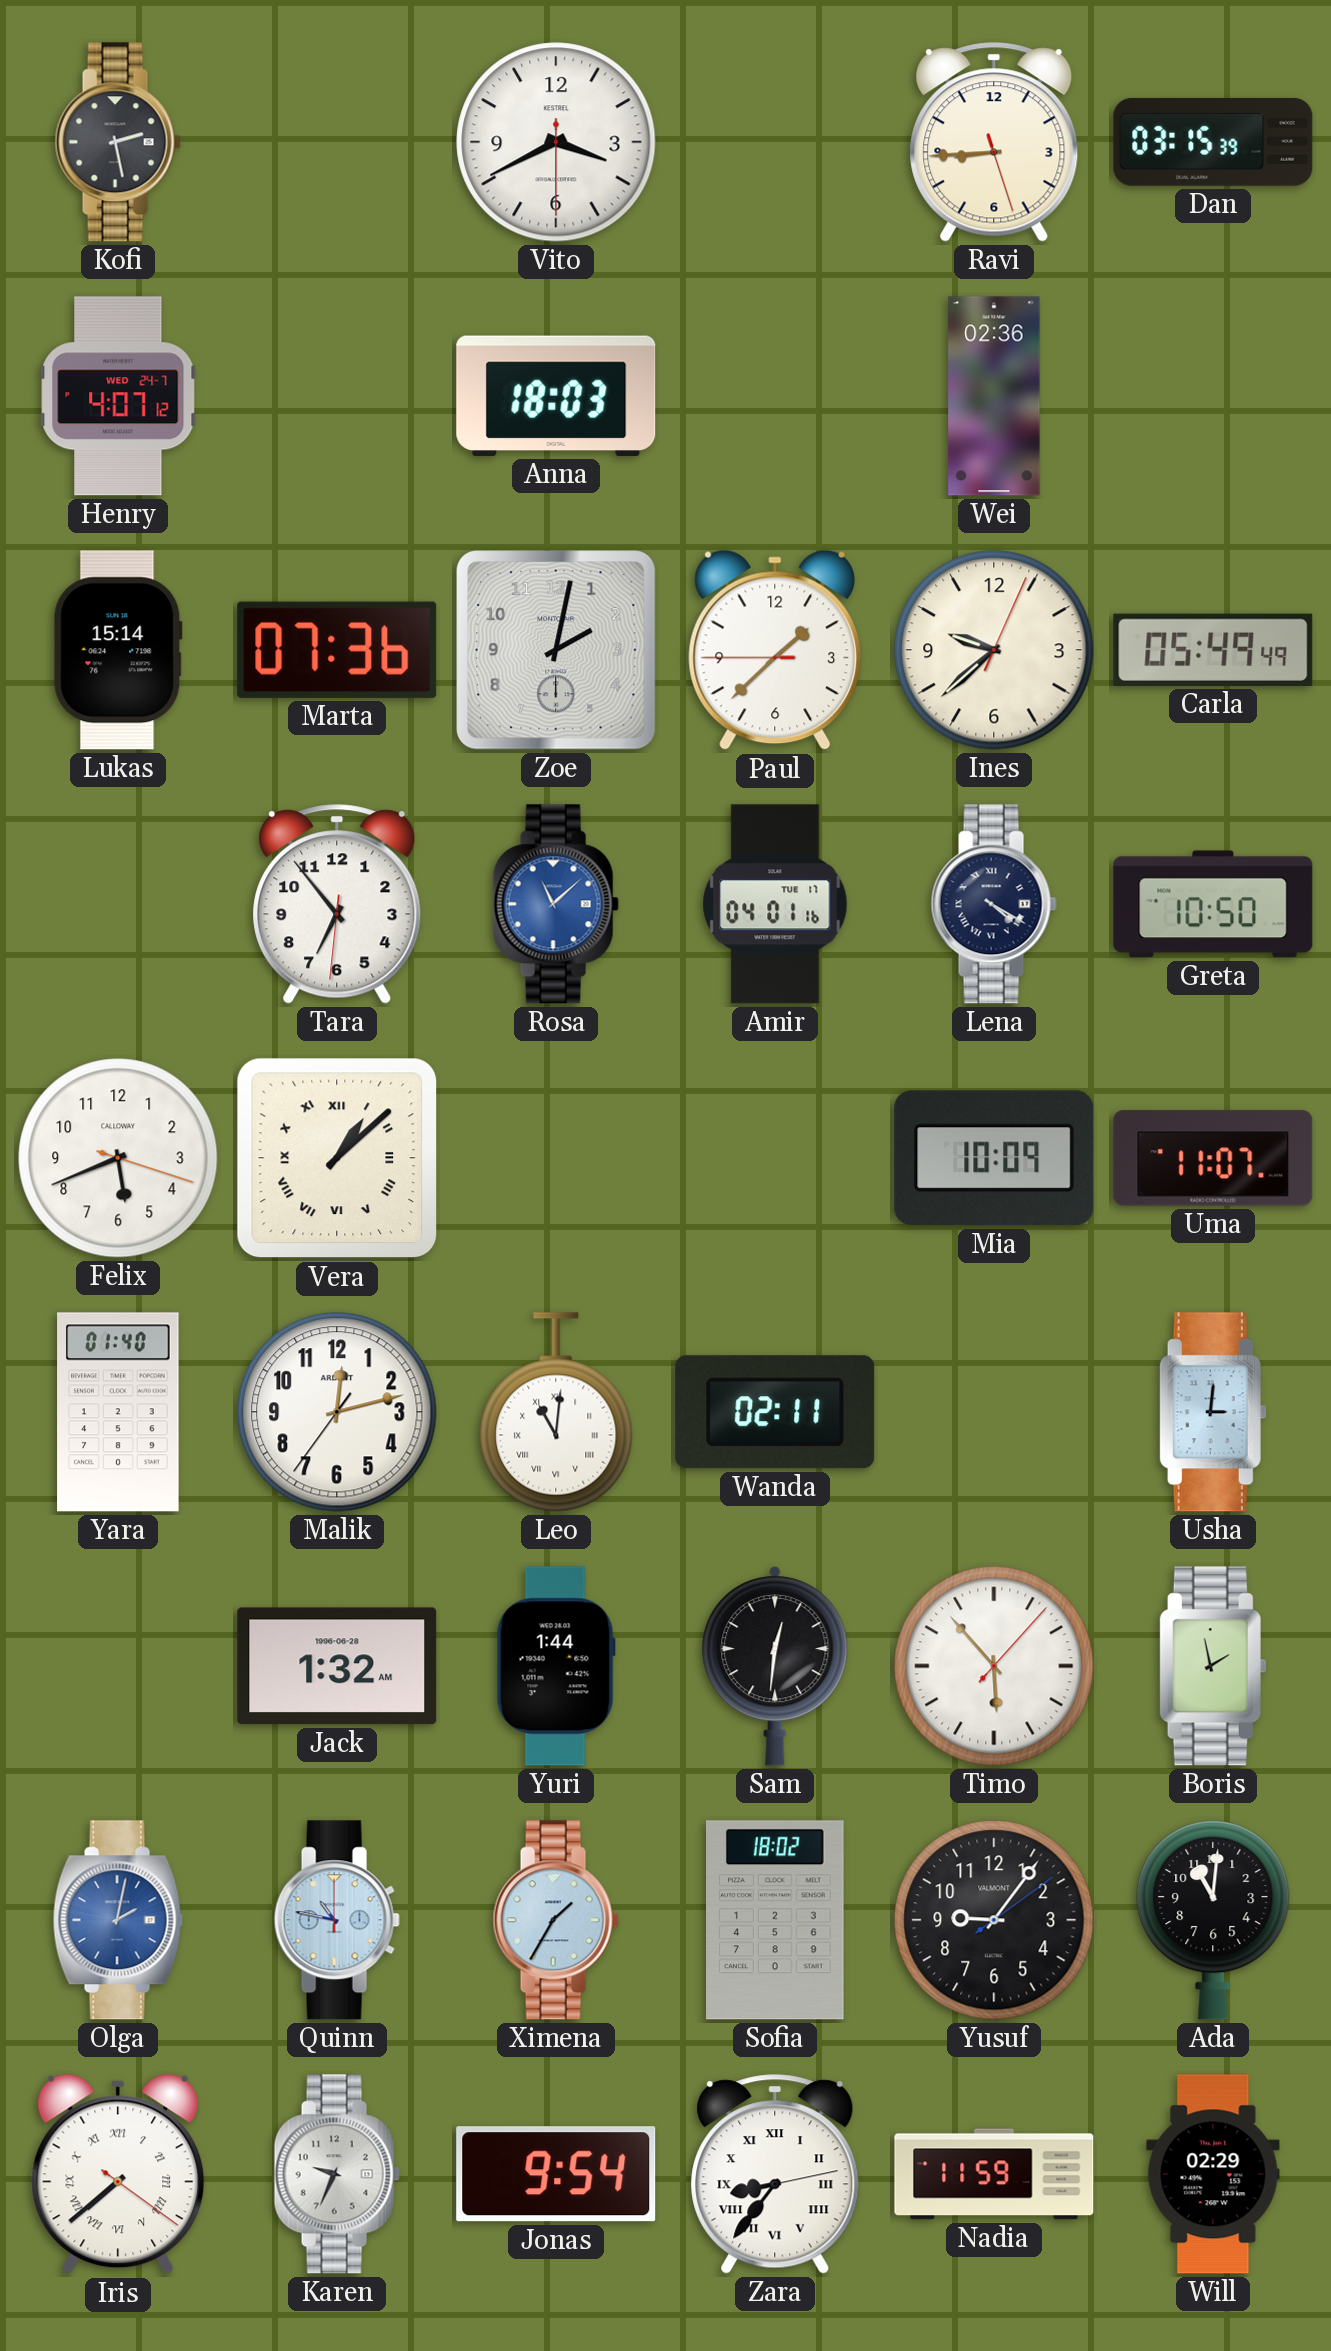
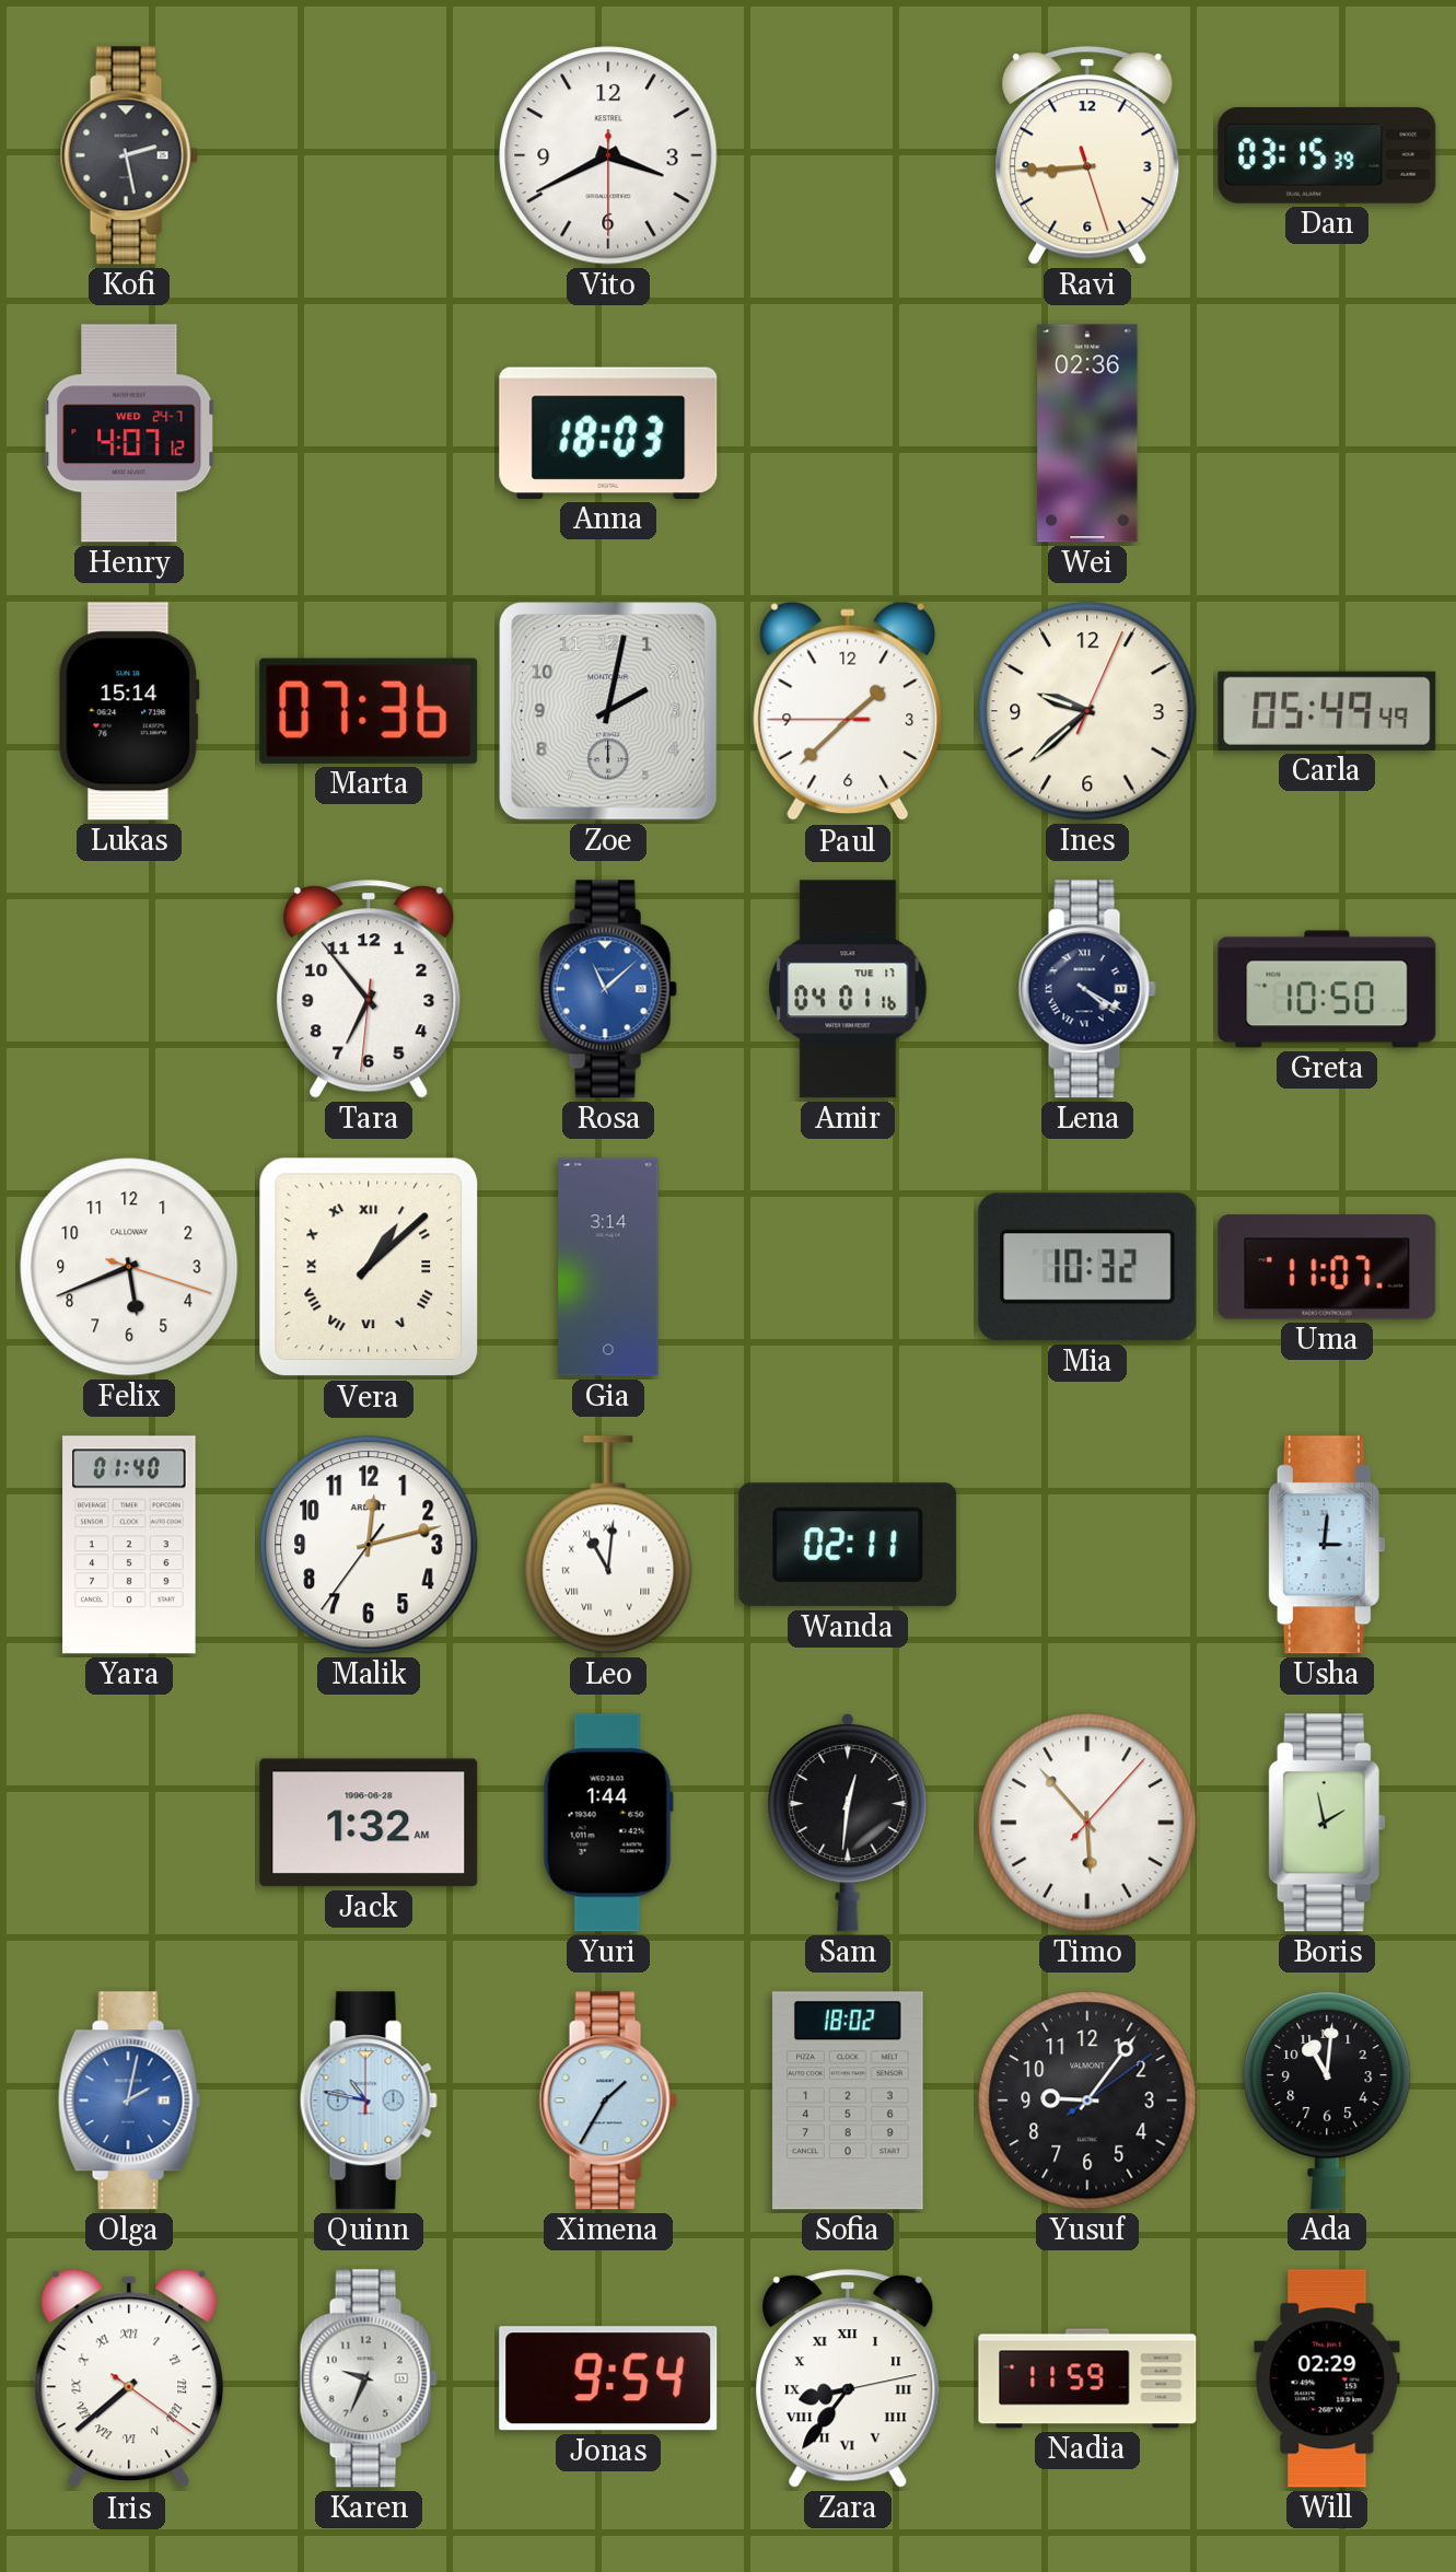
Gia: none -> 3:14 (608, 1267)
Mia: 10:09 -> 10:32 (1087, 1267)
